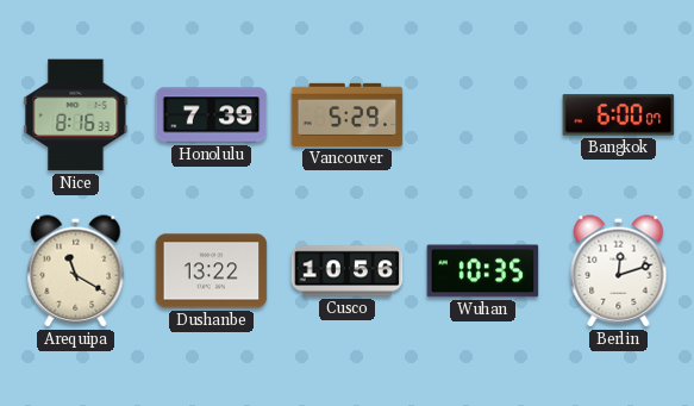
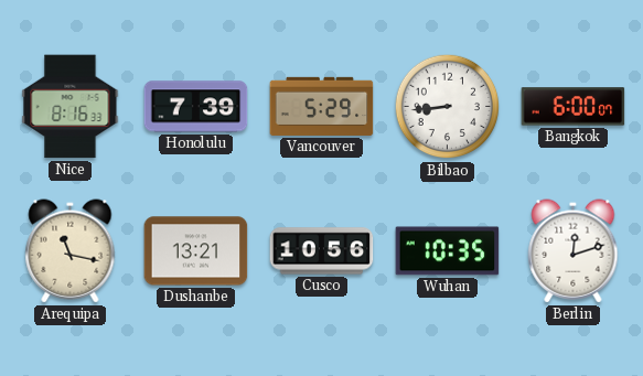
Bilbao: none -> 8:44 (448, 107)
Arequipa: 11:20 -> 11:17 (71, 251)
Dushanbe: 13:22 -> 13:21 (196, 251)
